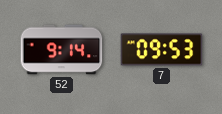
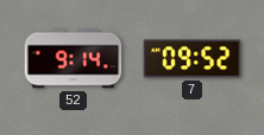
7: 09:53 -> 09:52 (193, 59)
